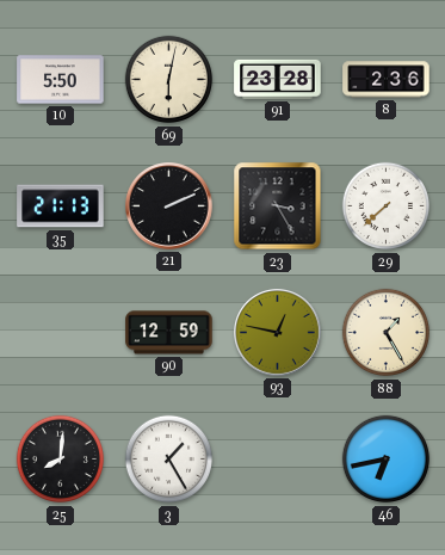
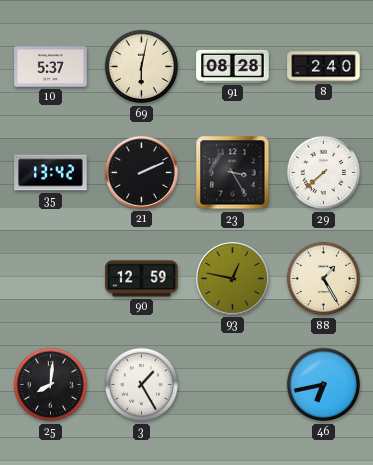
10: 5:50 -> 5:37 (51, 67)
91: 23:28 -> 08:28 (233, 66)
8: 2:36 -> 2:40 (324, 67)
35: 21:13 -> 13:42 (51, 173)
